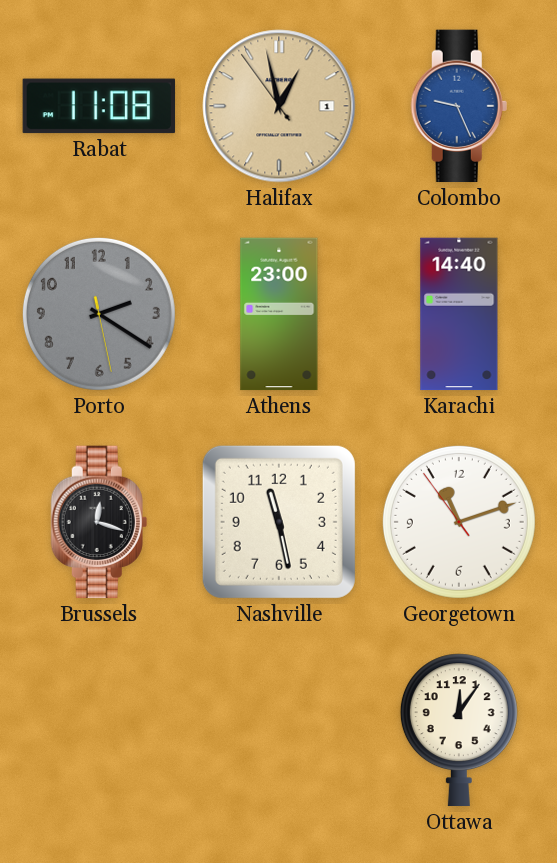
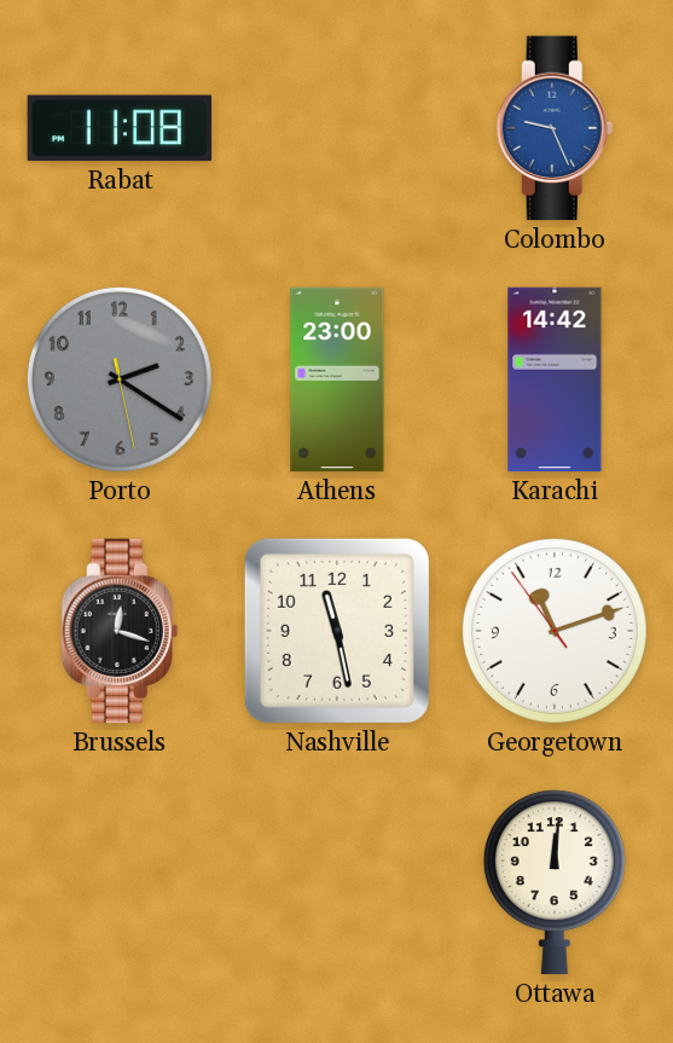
Halifax: 12:57 -> none (279, 106)
Karachi: 14:40 -> 14:42 (555, 379)
Ottawa: 12:06 -> 12:01 (555, 882)
